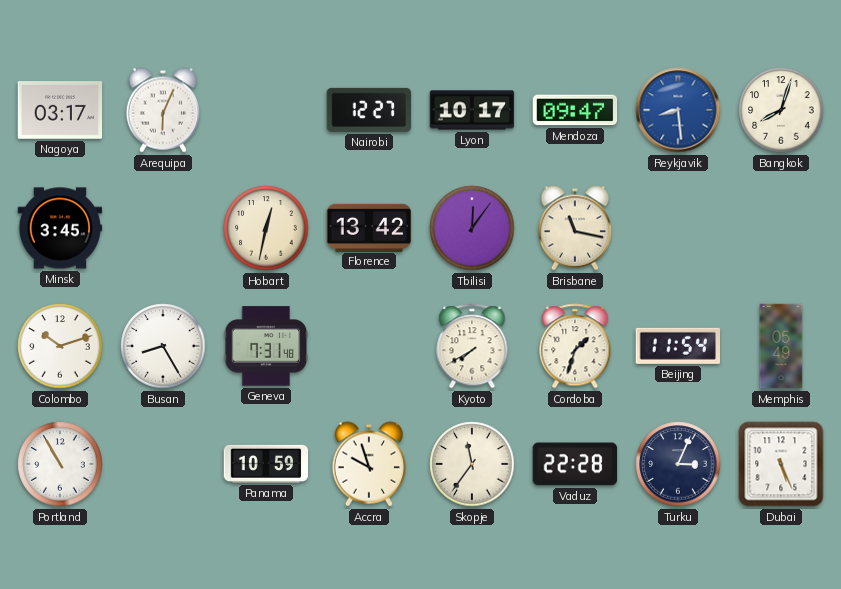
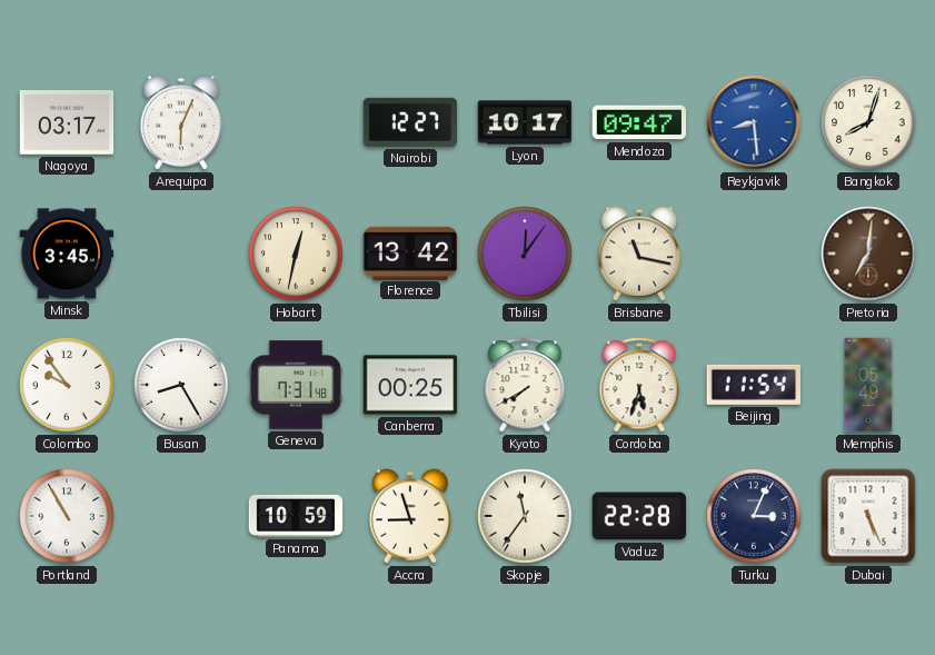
Pretoria: none -> 7:01 (868, 254)
Colombo: 10:12 -> 9:54 (67, 385)
Canberra: none -> 00:25 (410, 385)
Cordoba: 1:33 -> 5:33 (639, 385)
Accra: 9:57 -> 8:57 (410, 516)
